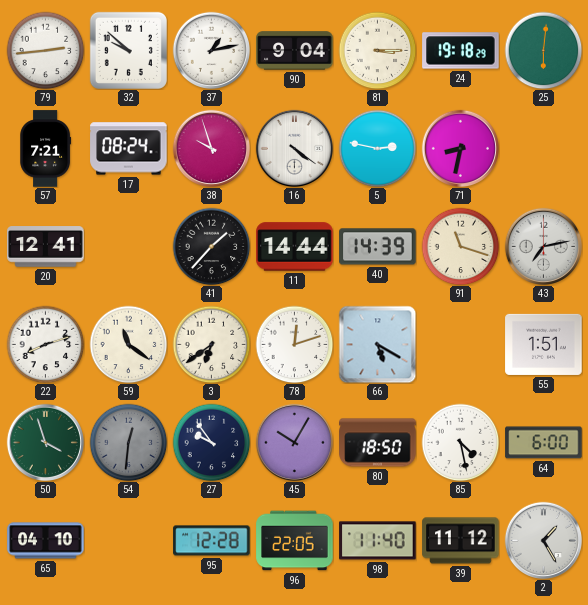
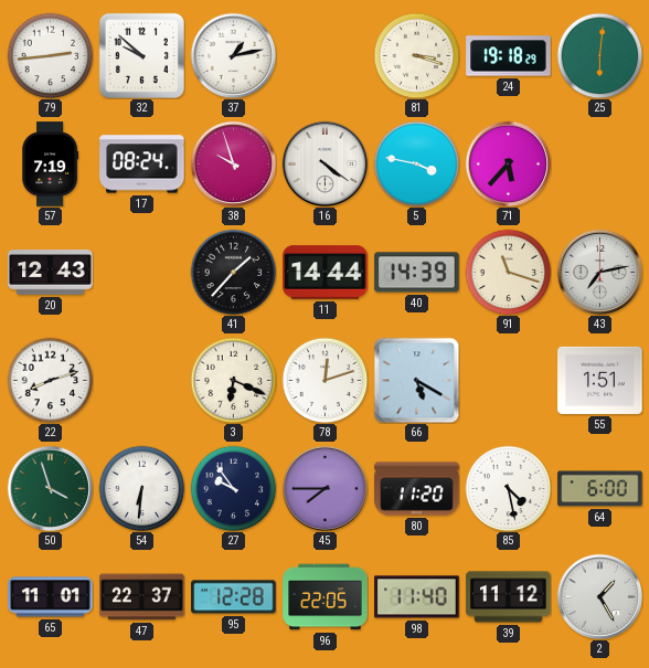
90: 9:04 -> none (295, 51)
81: 3:15 -> 3:18 (416, 55)
57: 7:21 -> 7:19 (51, 165)
5: 2:47 -> 3:47 (416, 163)
71: 8:32 -> 5:37 (508, 163)
20: 12:41 -> 12:43 (51, 273)
59: 11:21 -> none (128, 344)
3: 6:39 -> 6:19 (233, 380)
54: 12:31 -> 6:31 (141, 488)
54 dial: grey -> white (141, 488)
45: 10:05 -> 7:45 (324, 488)
80: 18:50 -> 11:20 (417, 489)
65: 04:10 -> 11:01 (51, 597)
47: none -> 22:37 (142, 597)
